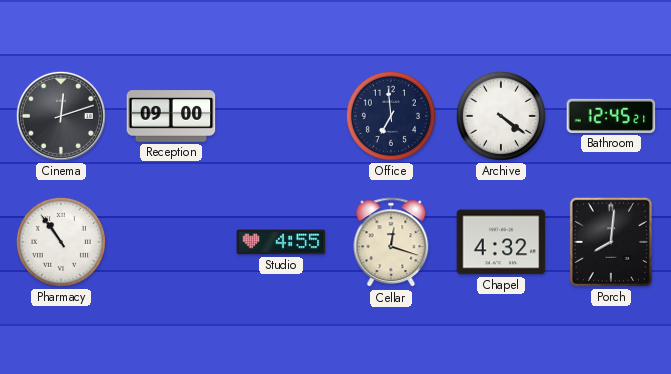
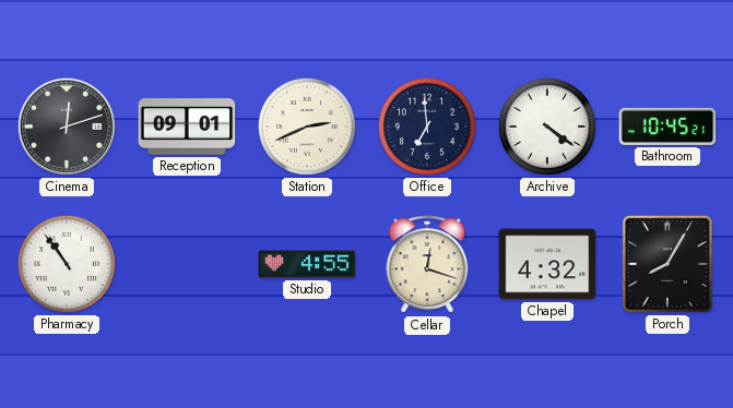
Reception: 09:00 -> 09:01 (187, 127)
Station: none -> 2:41 (307, 127)
Bathroom: 12:45 -> 10:45 (667, 127)
Porch: 8:01 -> 8:05 (667, 264)
